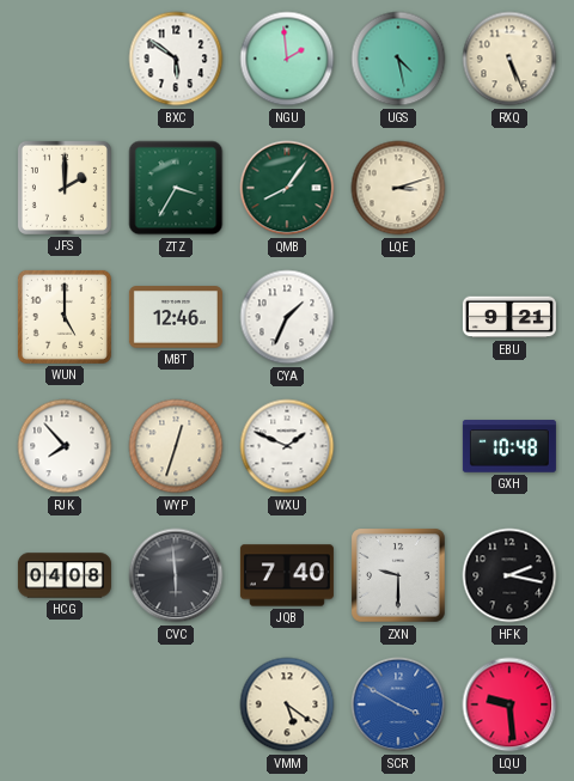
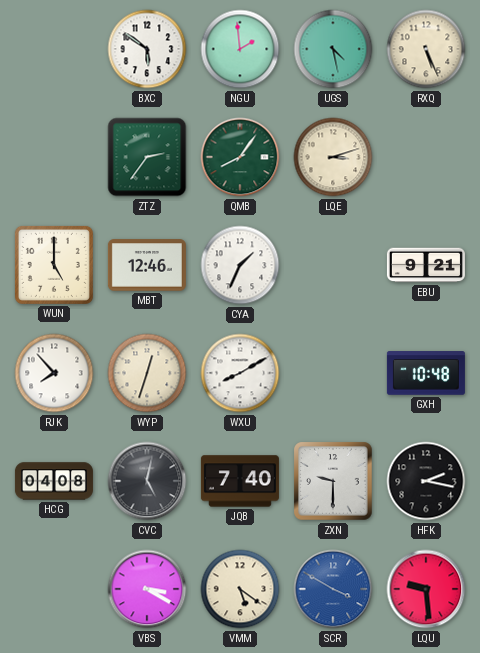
JFS: 2:00 -> none (65, 188)
ZTZ: 3:35 -> 2:36 (147, 157)
WXU: 1:49 -> 8:10 (240, 373)
CVC: 5:59 -> 5:02 (147, 481)
VBS: none -> 3:20 (147, 589)
